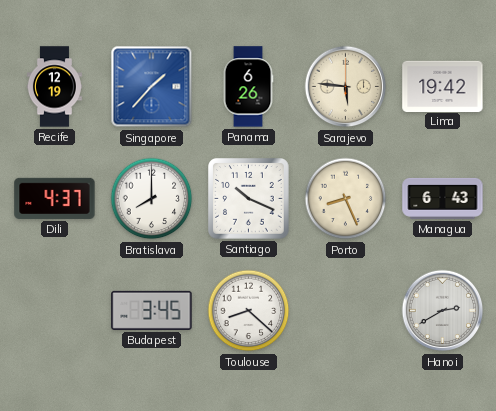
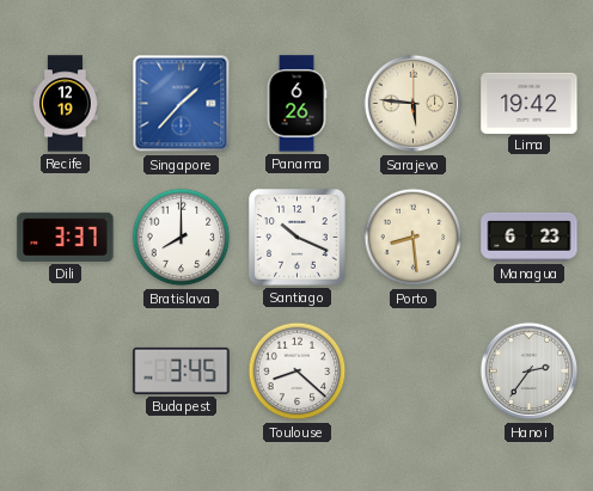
Dili: 4:37 -> 3:37 (66, 237)
Porto: 8:26 -> 8:29 (414, 238)
Managua: 6:43 -> 6:23 (530, 237)
Hanoi: 2:40 -> 2:36 (530, 372)
